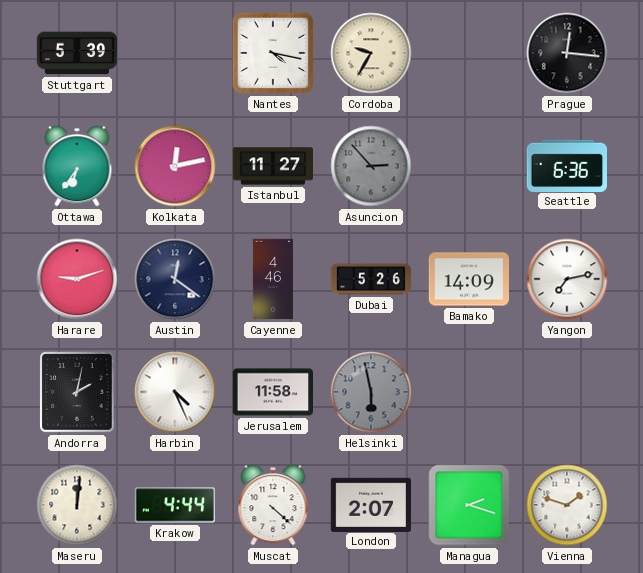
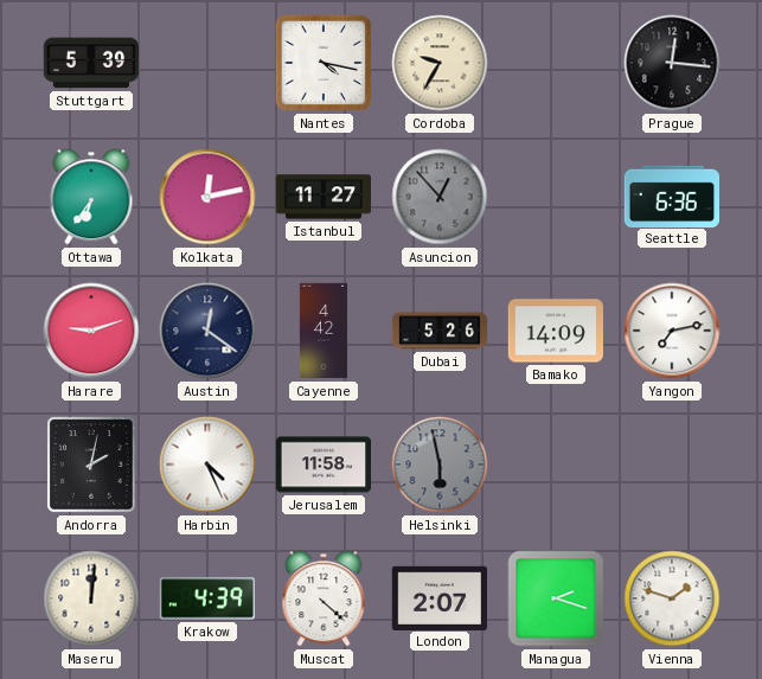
Asuncion: 2:53 -> 12:53 (440, 197)
Cayenne: 4:46 -> 4:42 (324, 331)
Krakow: 4:44 -> 4:39 (206, 598)
